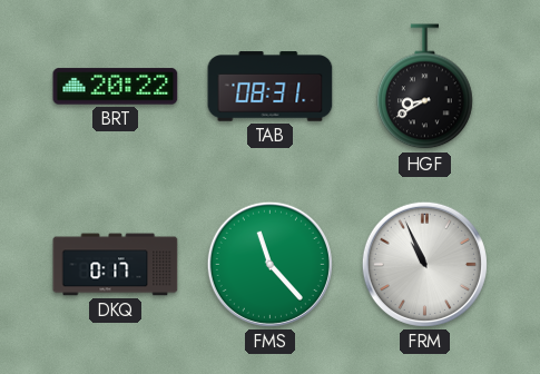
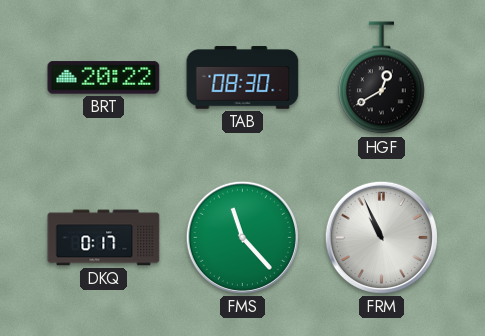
TAB: 08:31 -> 08:30 (243, 78)
HGF: 8:40 -> 12:40 (382, 78)
